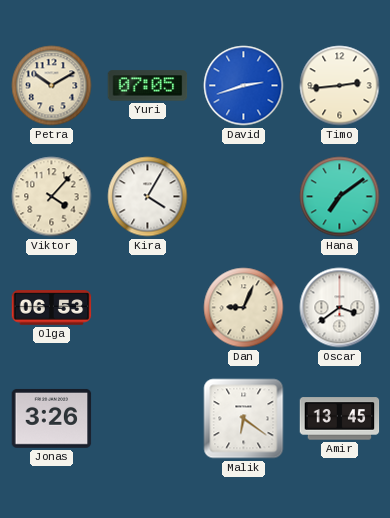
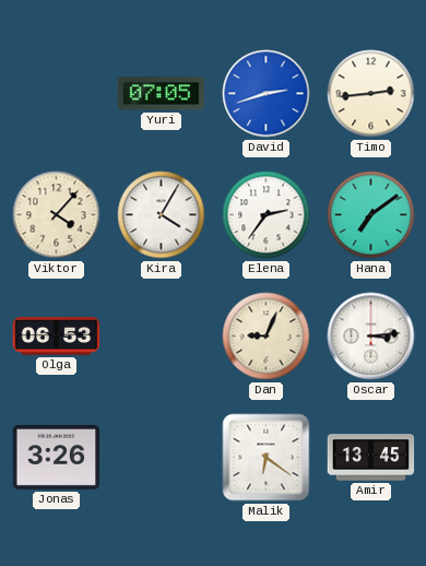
Petra: 10:10 -> none (52, 86)
Elena: none -> 2:36 (267, 215)
Oscar: 3:39 -> 3:14 (371, 337)
